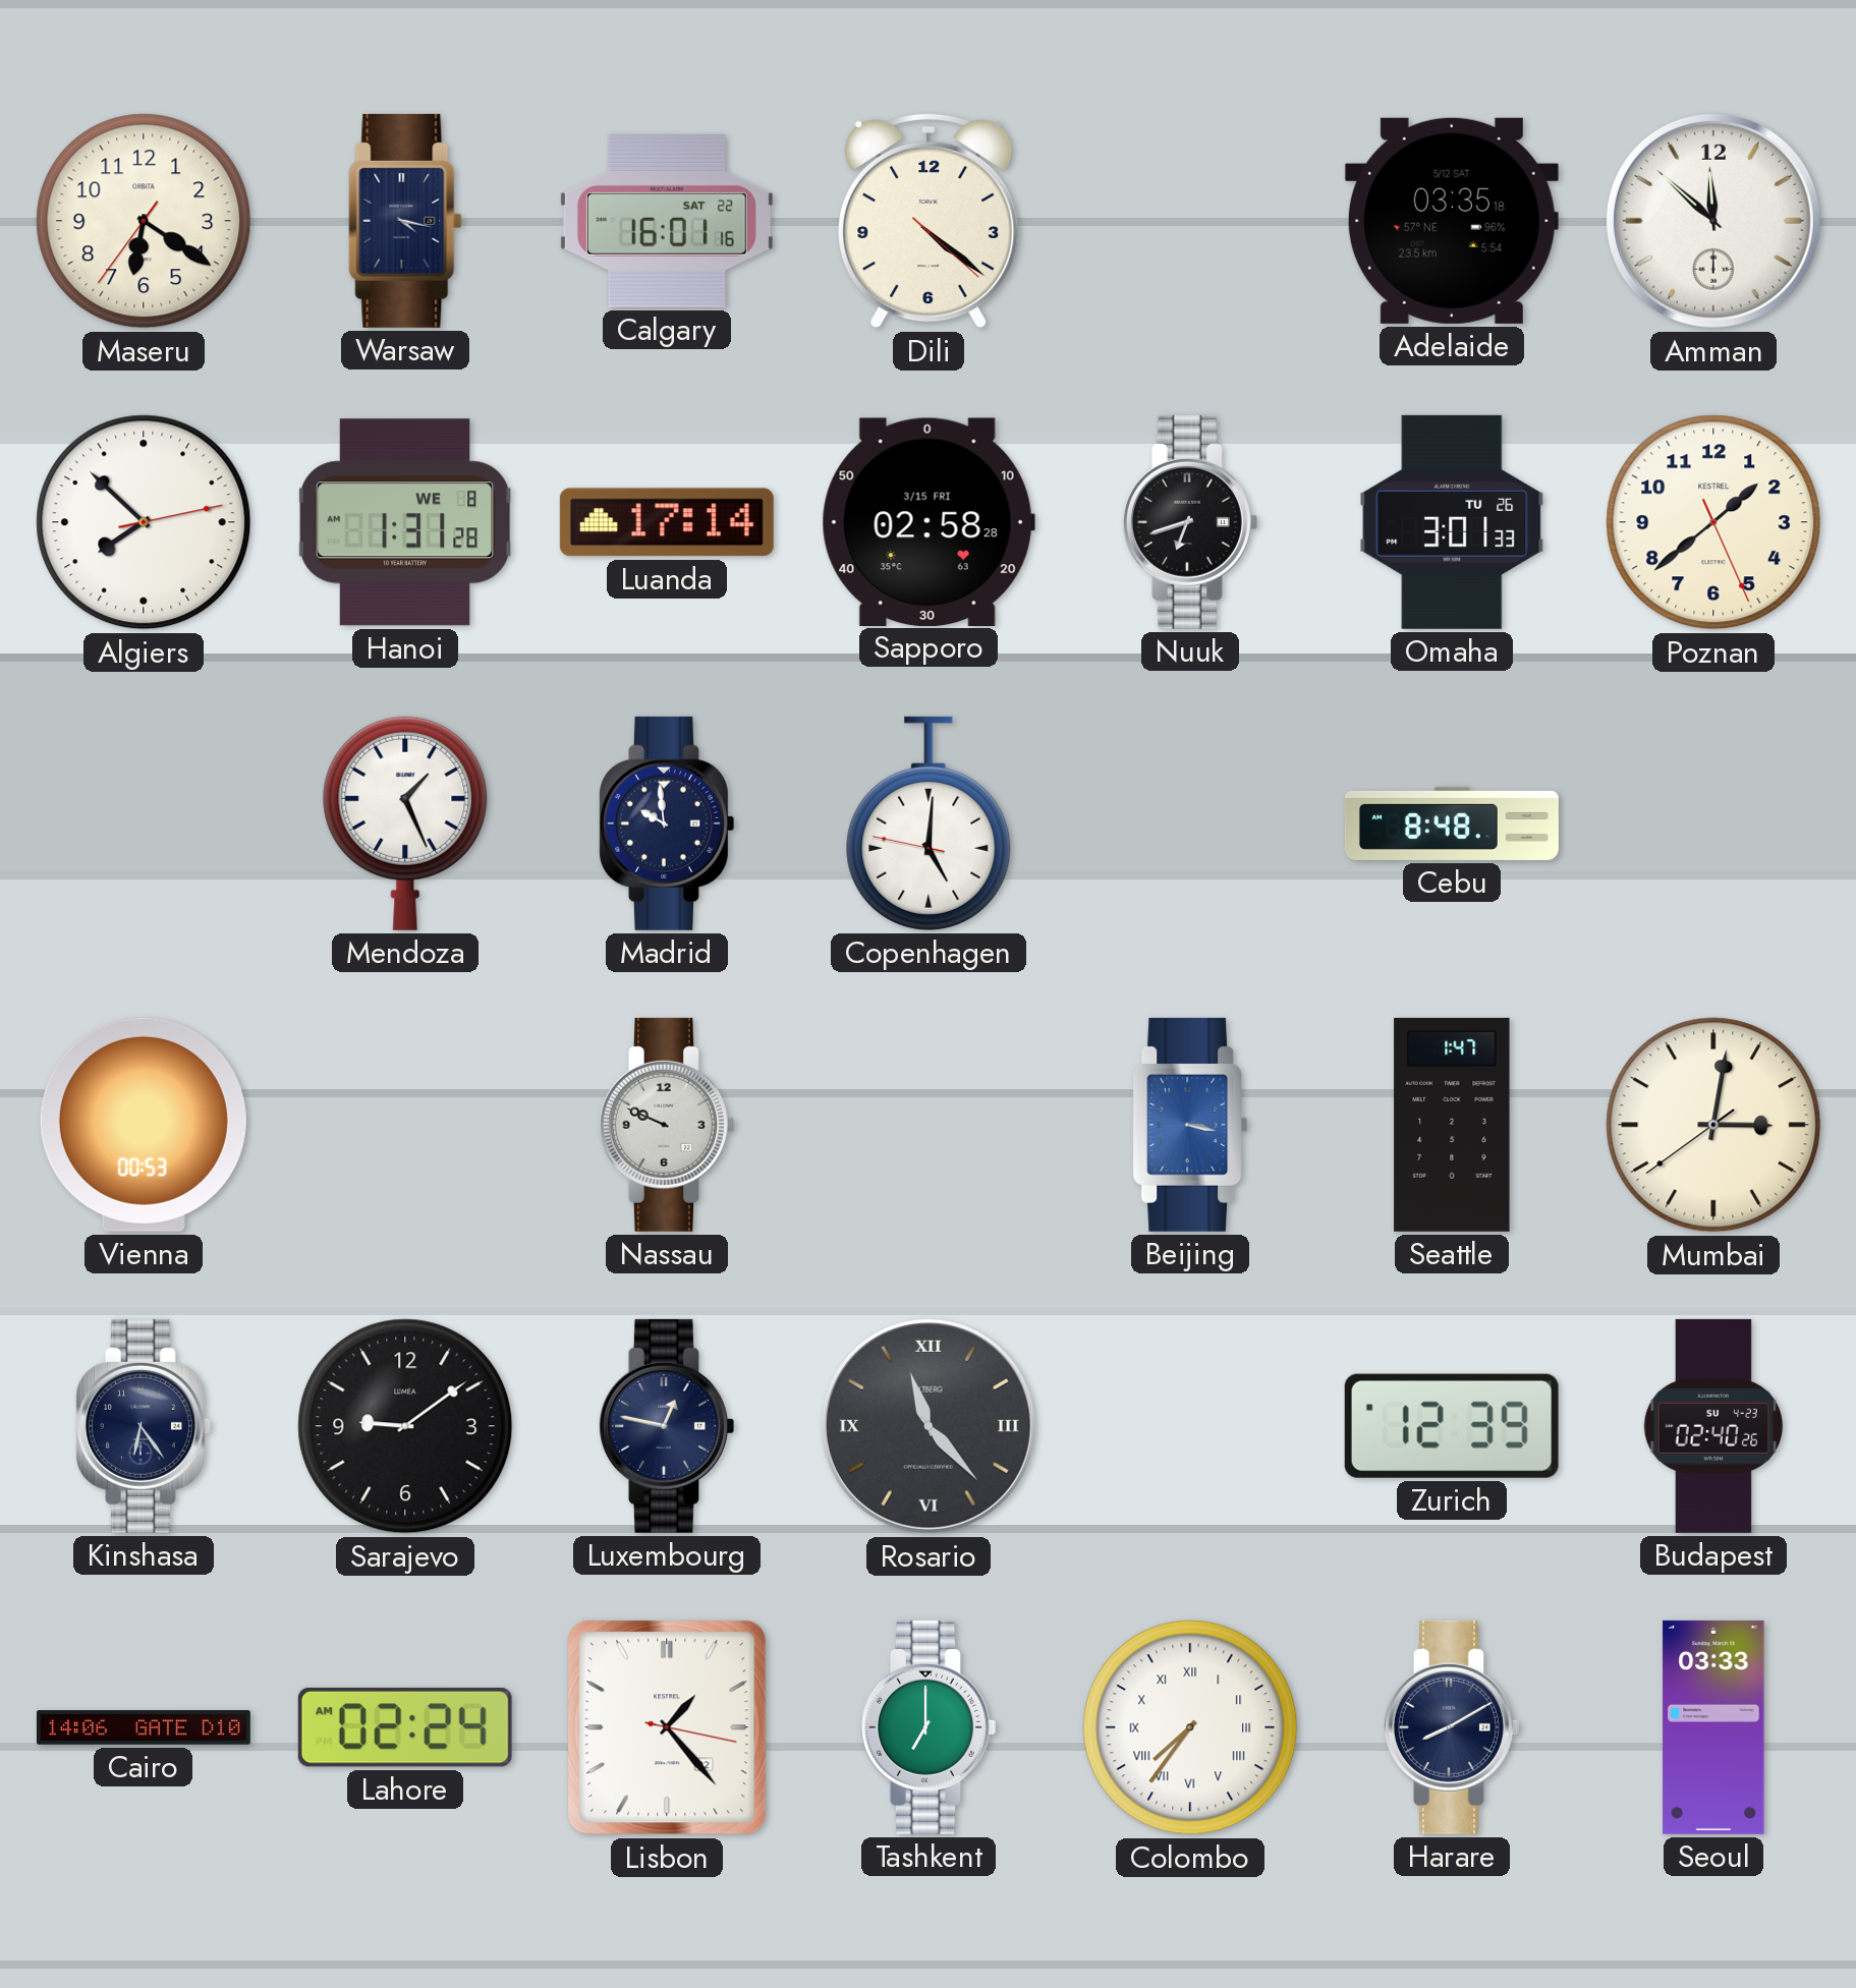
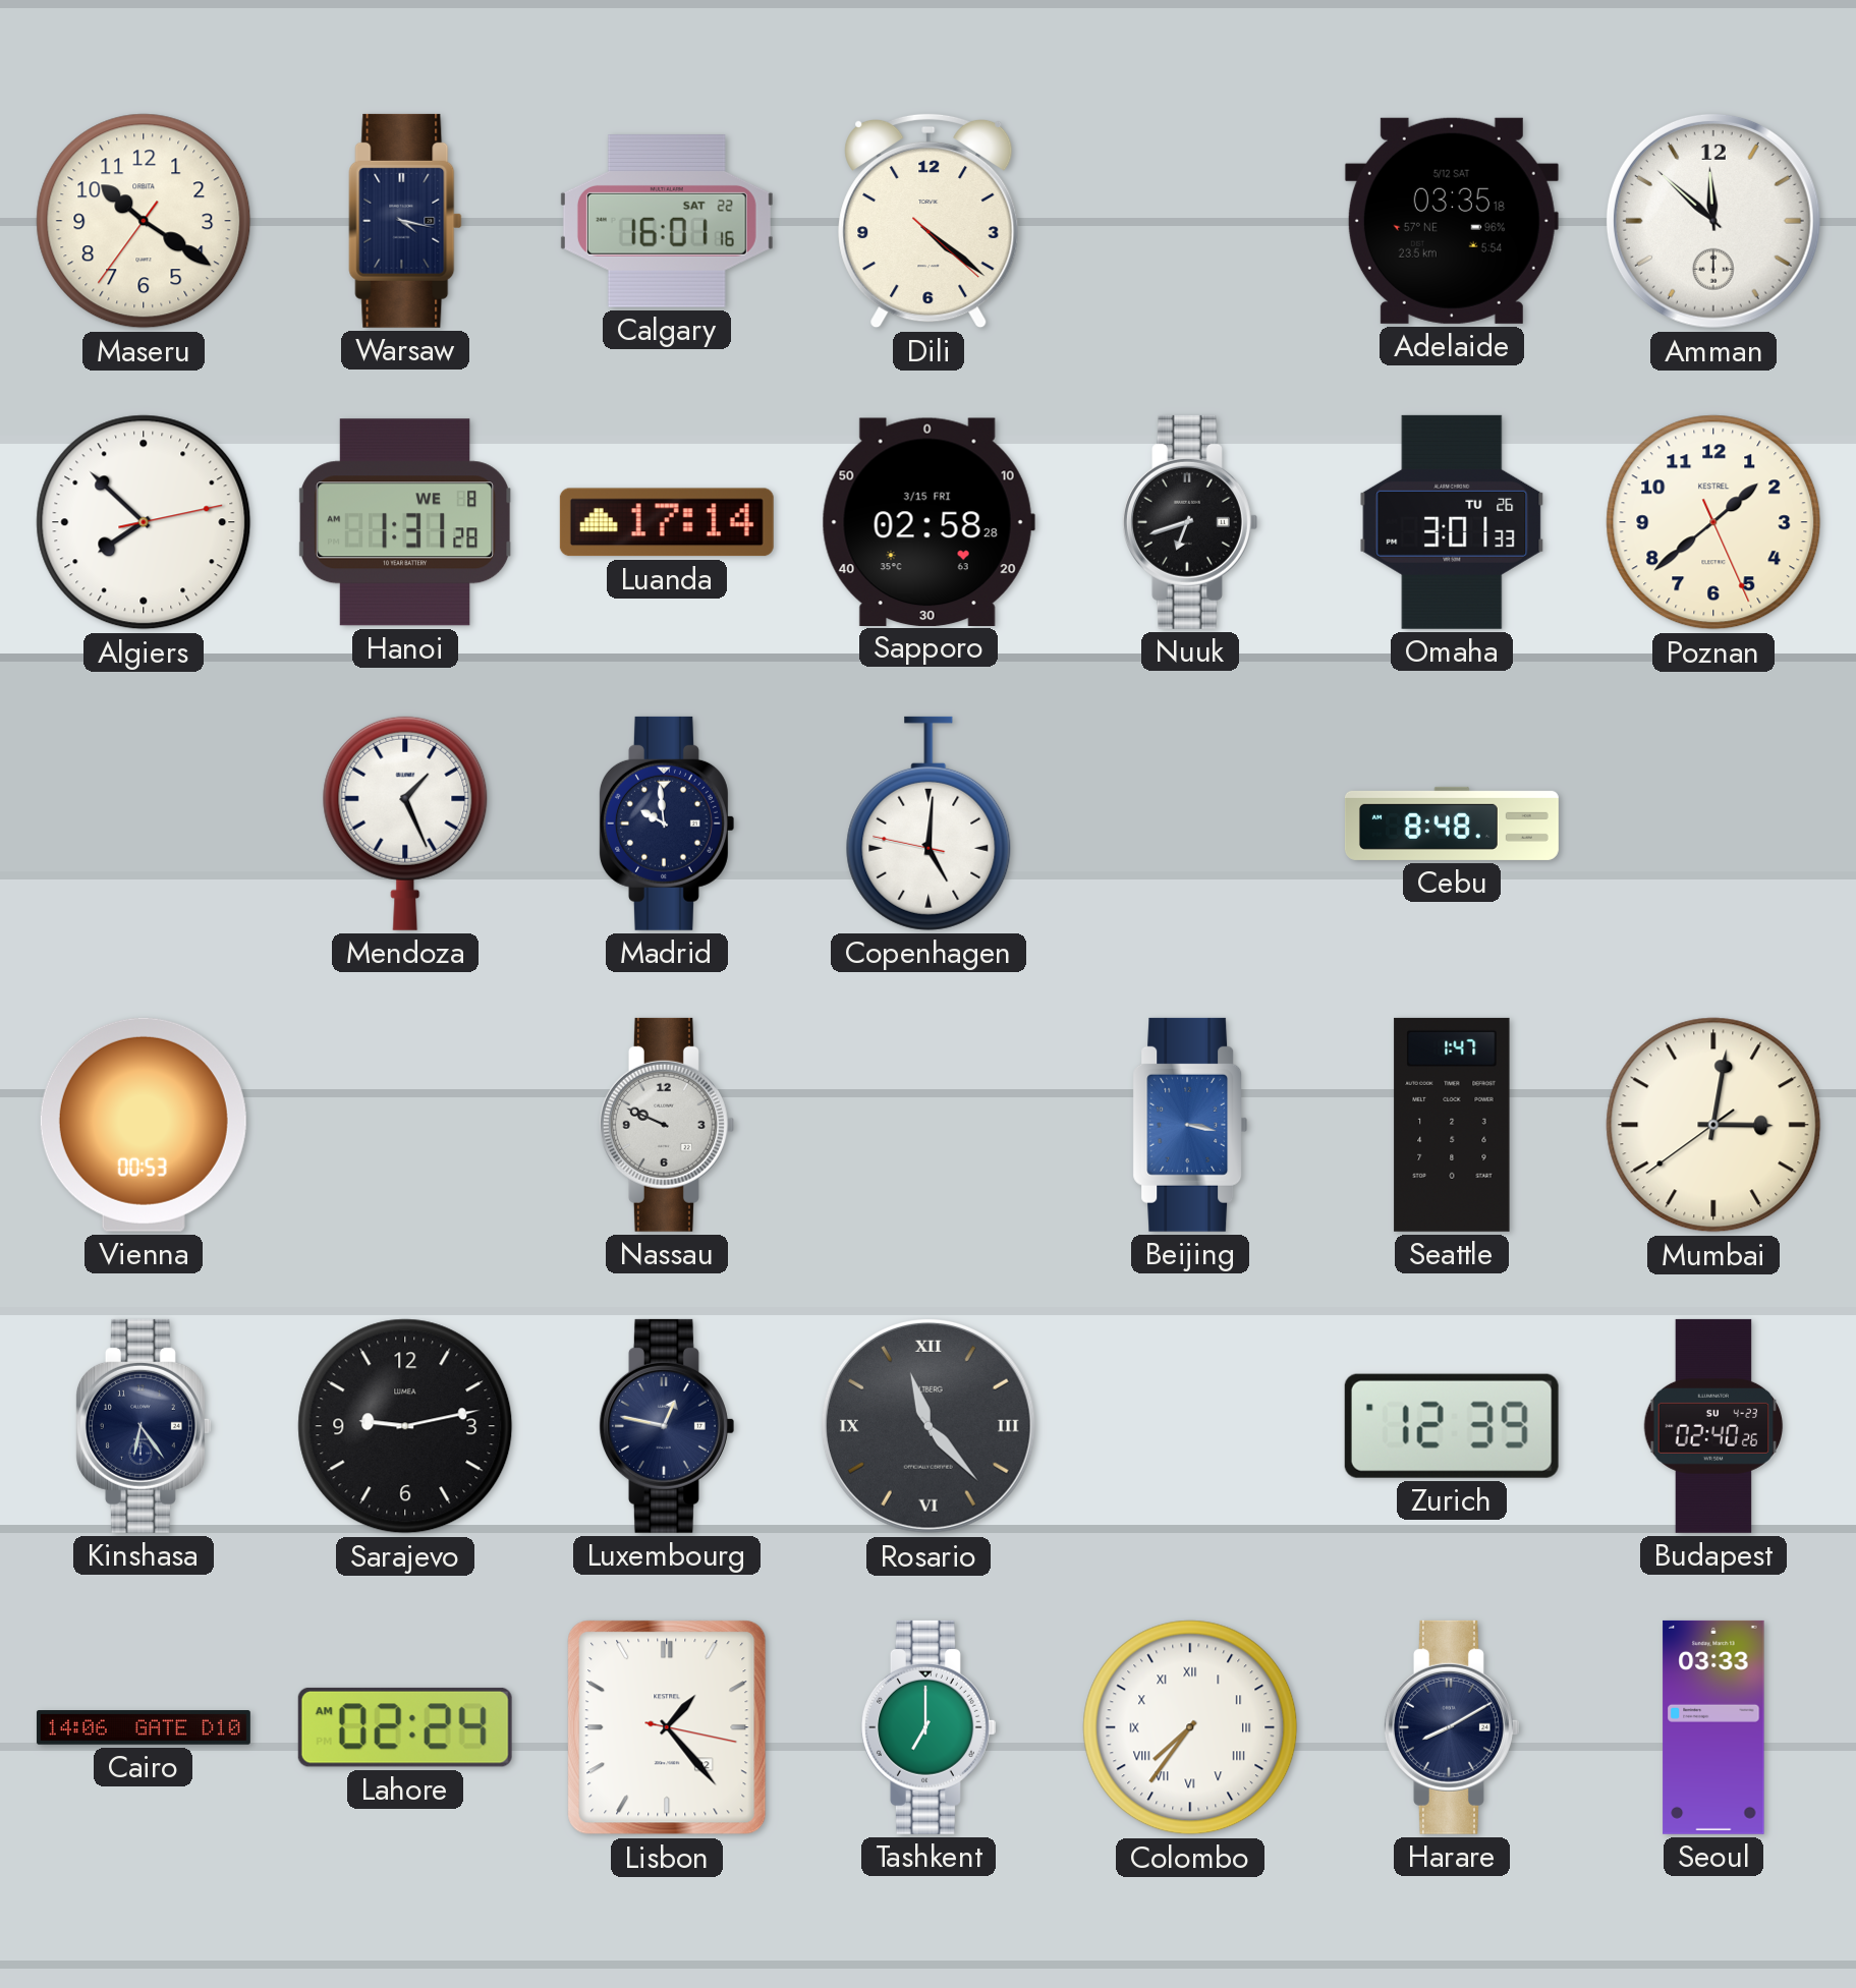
Maseru: 6:20 -> 10:20 (144, 221)
Sarajevo: 9:09 -> 9:13 (405, 1426)
